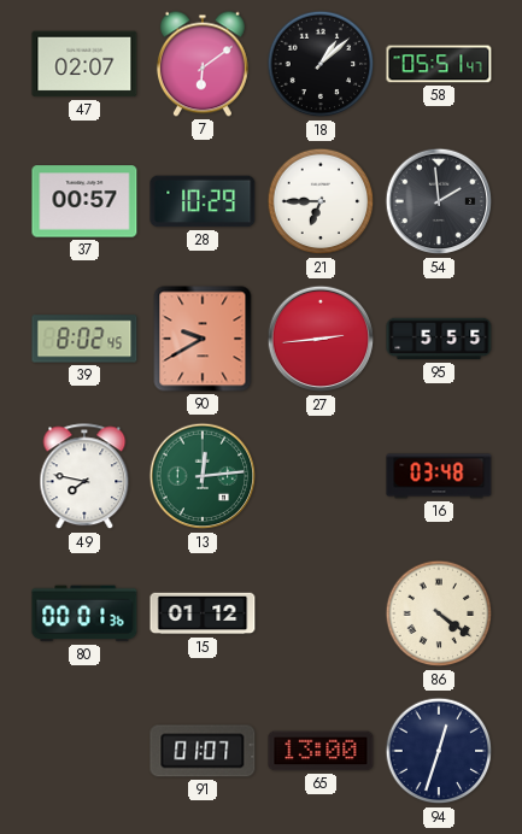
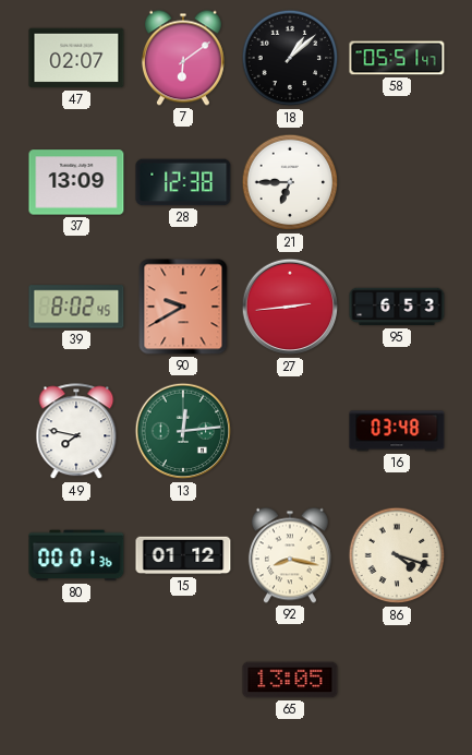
37: 00:57 -> 13:09 (76, 182)
28: 10:29 -> 12:38 (183, 182)
54: 1:59 -> none (439, 201)
95: 5:55 -> 6:53 (397, 307)
92: none -> 8:17 (290, 555)
86: 4:21 -> 4:18 (397, 555)
91: 01:07 -> none (203, 751)
65: 13:00 -> 13:05 (290, 680)
94: 12:33 -> none (439, 751)
